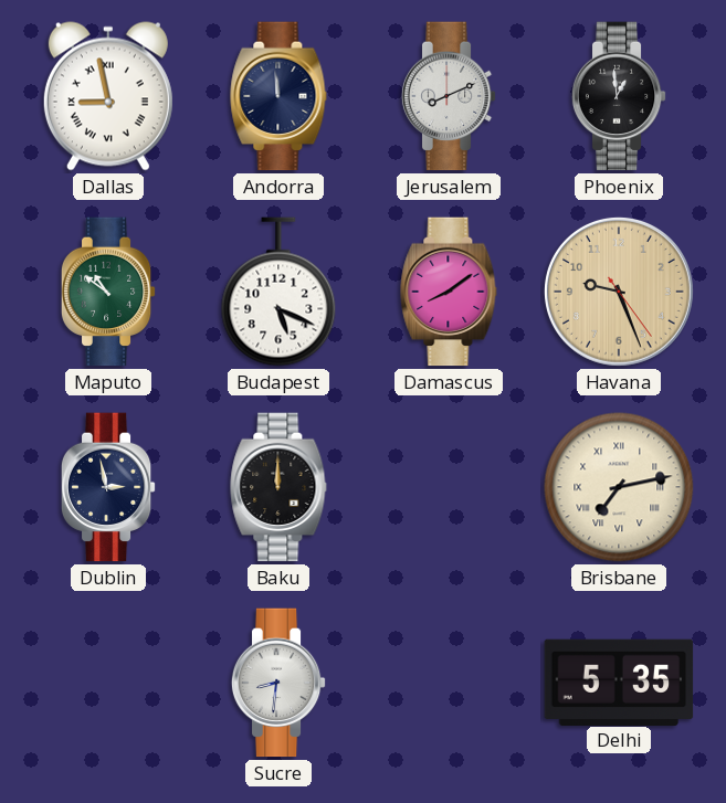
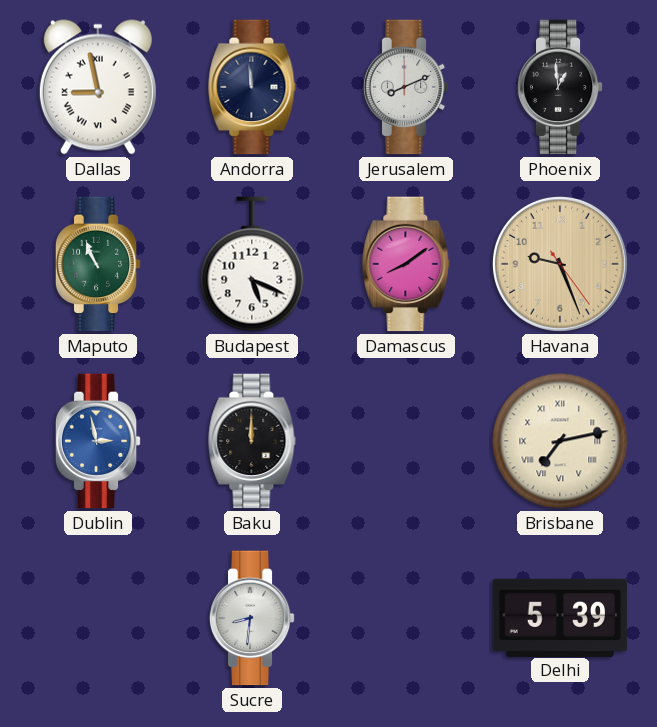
Maputo: 10:51 -> 10:56 (98, 264)
Dublin dial: navy -> blue (98, 441)
Delhi: 5:35 -> 5:39 (560, 617)
